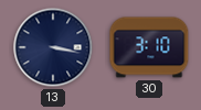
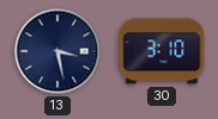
13: 3:17 -> 3:28 (57, 51)
